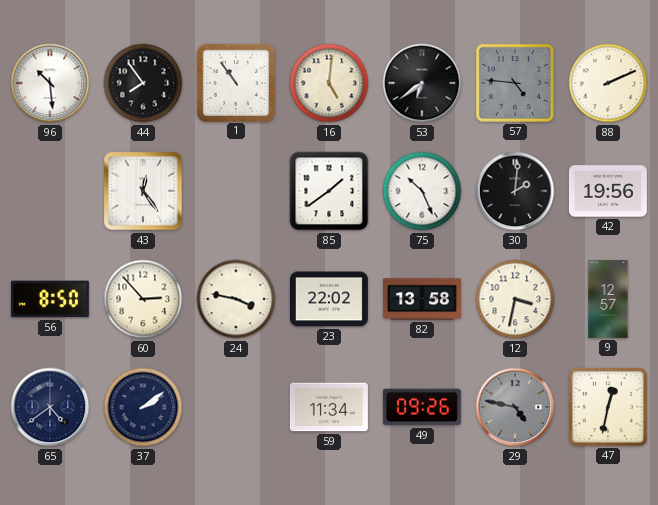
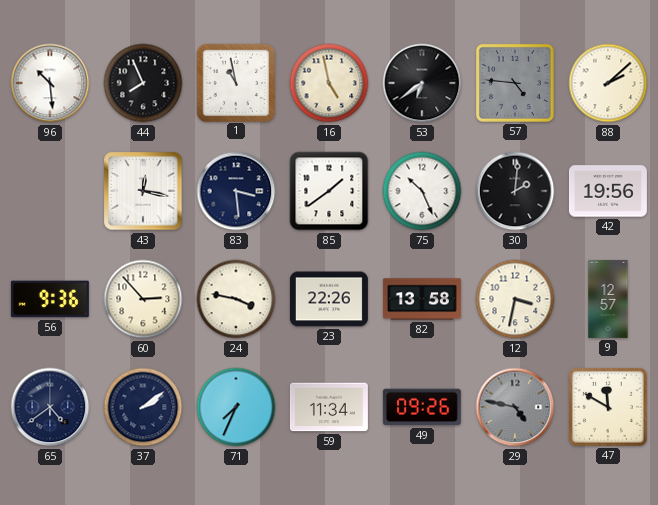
44: 7:54 -> 7:56 (143, 83)
1: 10:54 -> 10:58 (235, 82)
16: 5:01 -> 4:58 (329, 83)
88: 2:11 -> 2:08 (608, 83)
43: 12:24 -> 12:17 (143, 191)
83: none -> 3:29 (236, 191)
56: 8:50 -> 9:36 (50, 299)
23: 22:02 -> 22:26 (329, 299)
71: none -> 7:34 (236, 407)
47: 12:32 -> 11:50 (608, 407)
